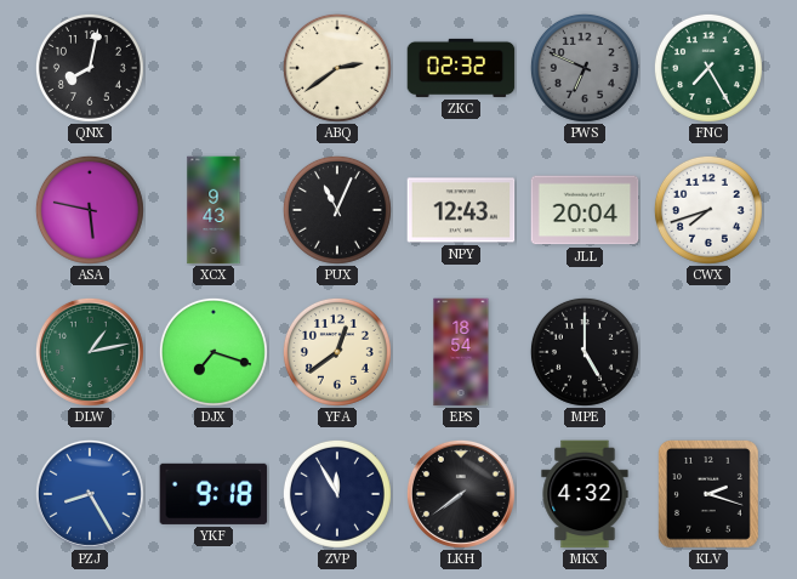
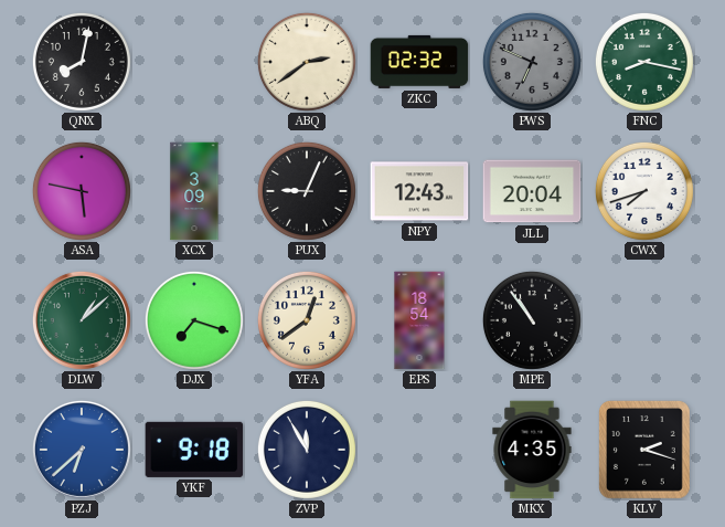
FNC: 7:25 -> 8:17 (644, 62)
XCX: 9:43 -> 3:09 (194, 191)
PUX: 11:04 -> 9:04 (307, 191)
DLW: 1:13 -> 1:08 (82, 320)
MPE: 5:00 -> 10:54 (532, 320)
PZJ: 8:25 -> 6:38 (82, 450)
LKH: 7:39 -> none (461, 494)
MKX: 4:32 -> 4:35 (532, 450)
